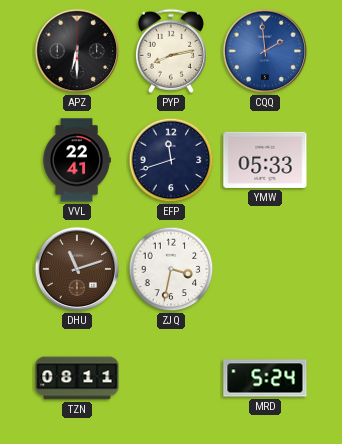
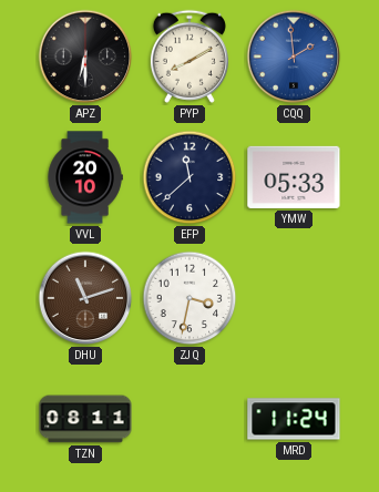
PYP: 8:13 -> 8:10 (189, 57)
VVL: 22:41 -> 20:10 (85, 177)
EFP: 11:42 -> 11:38 (189, 177)
MRD: 5:24 -> 11:24 (294, 419)
